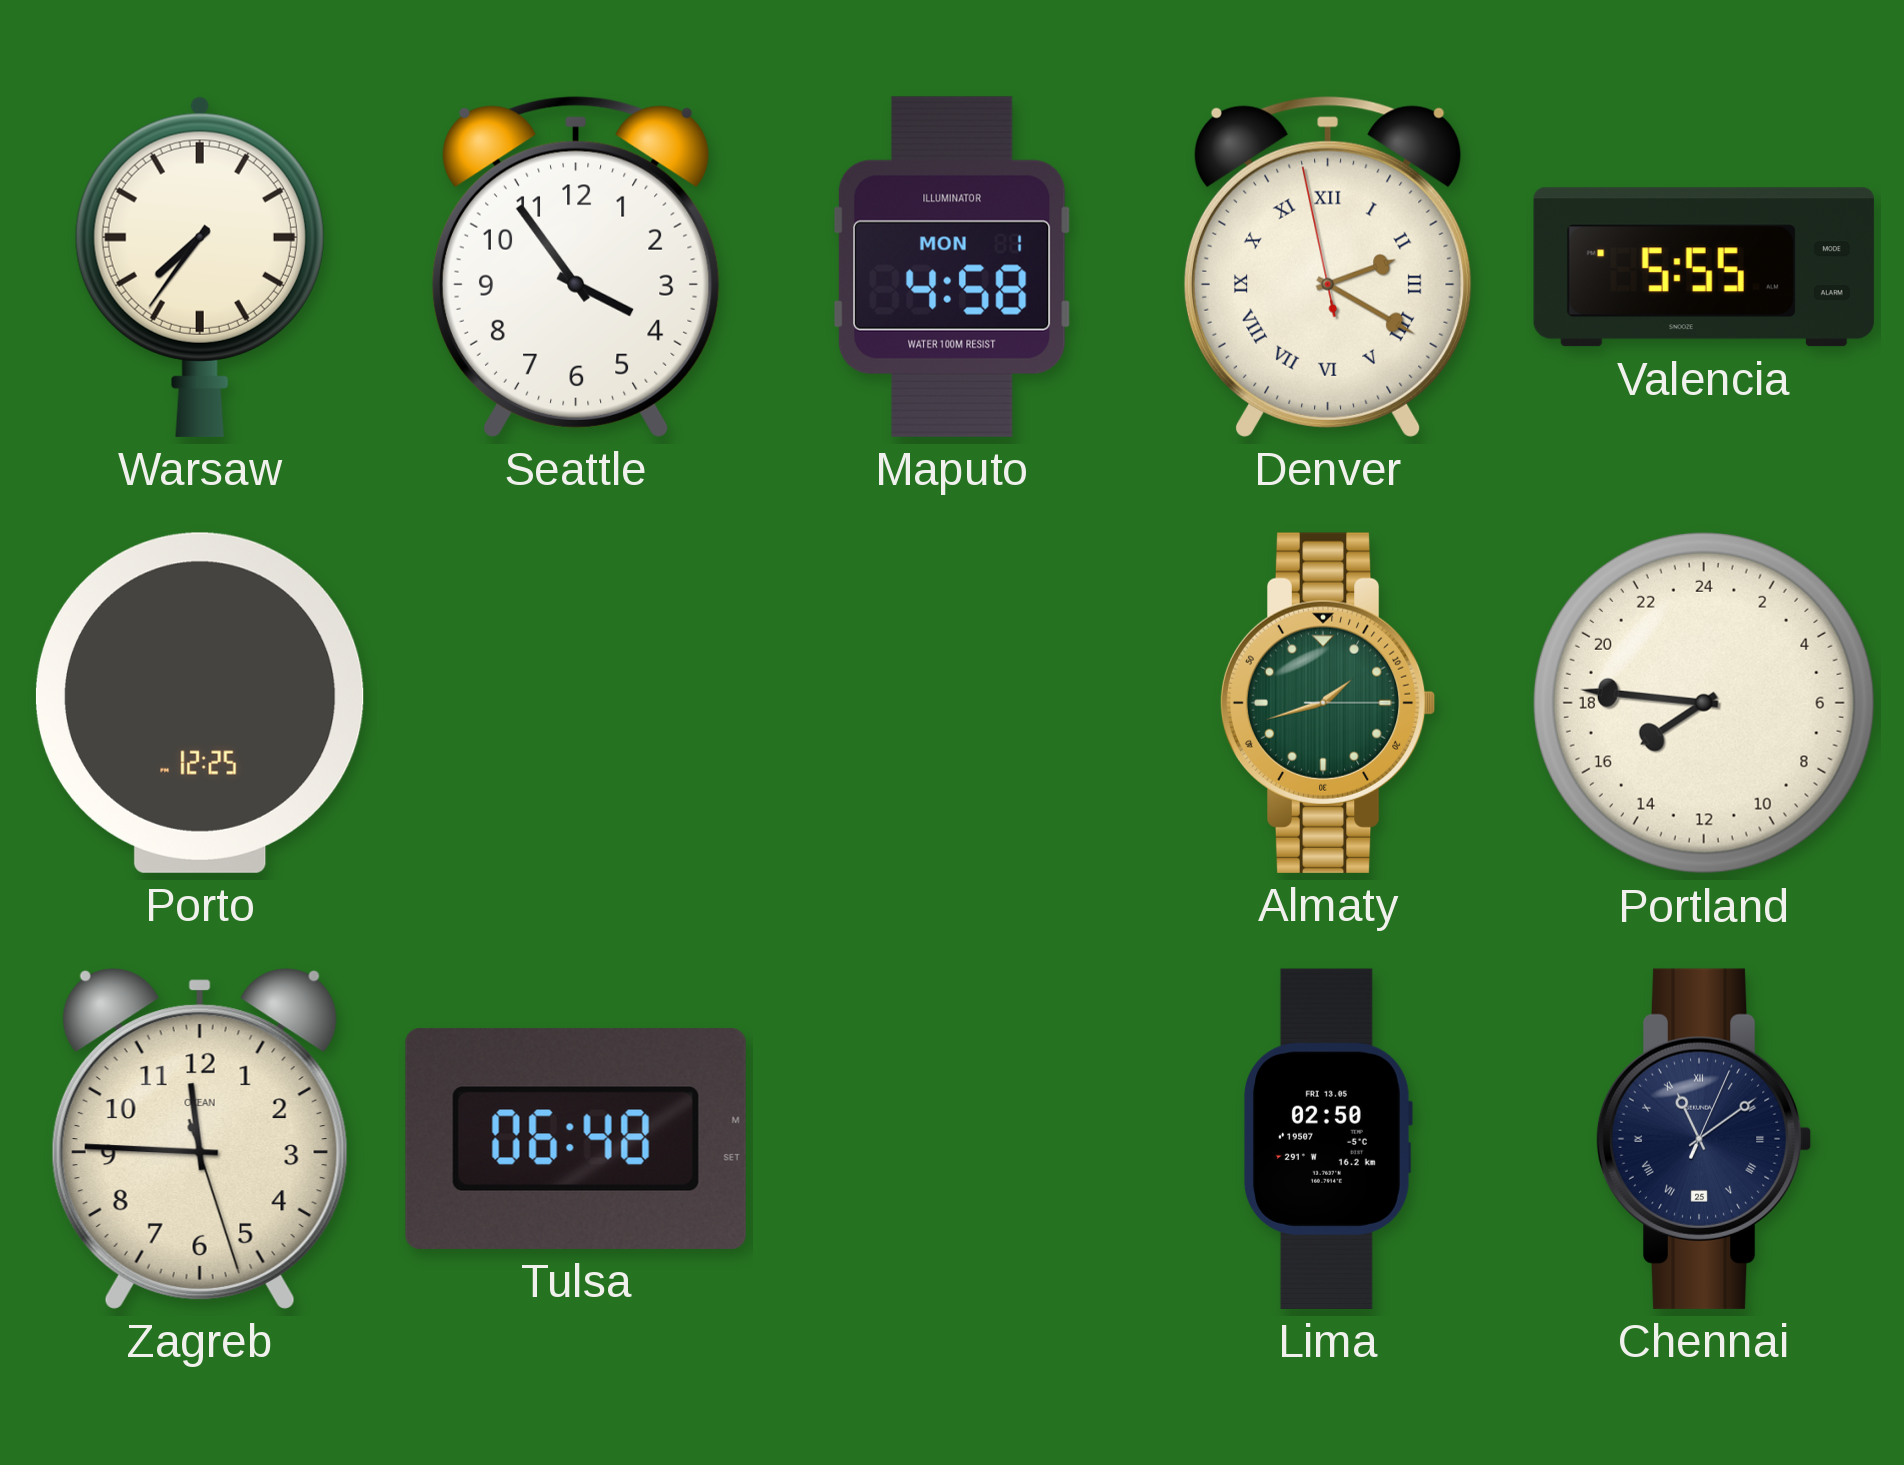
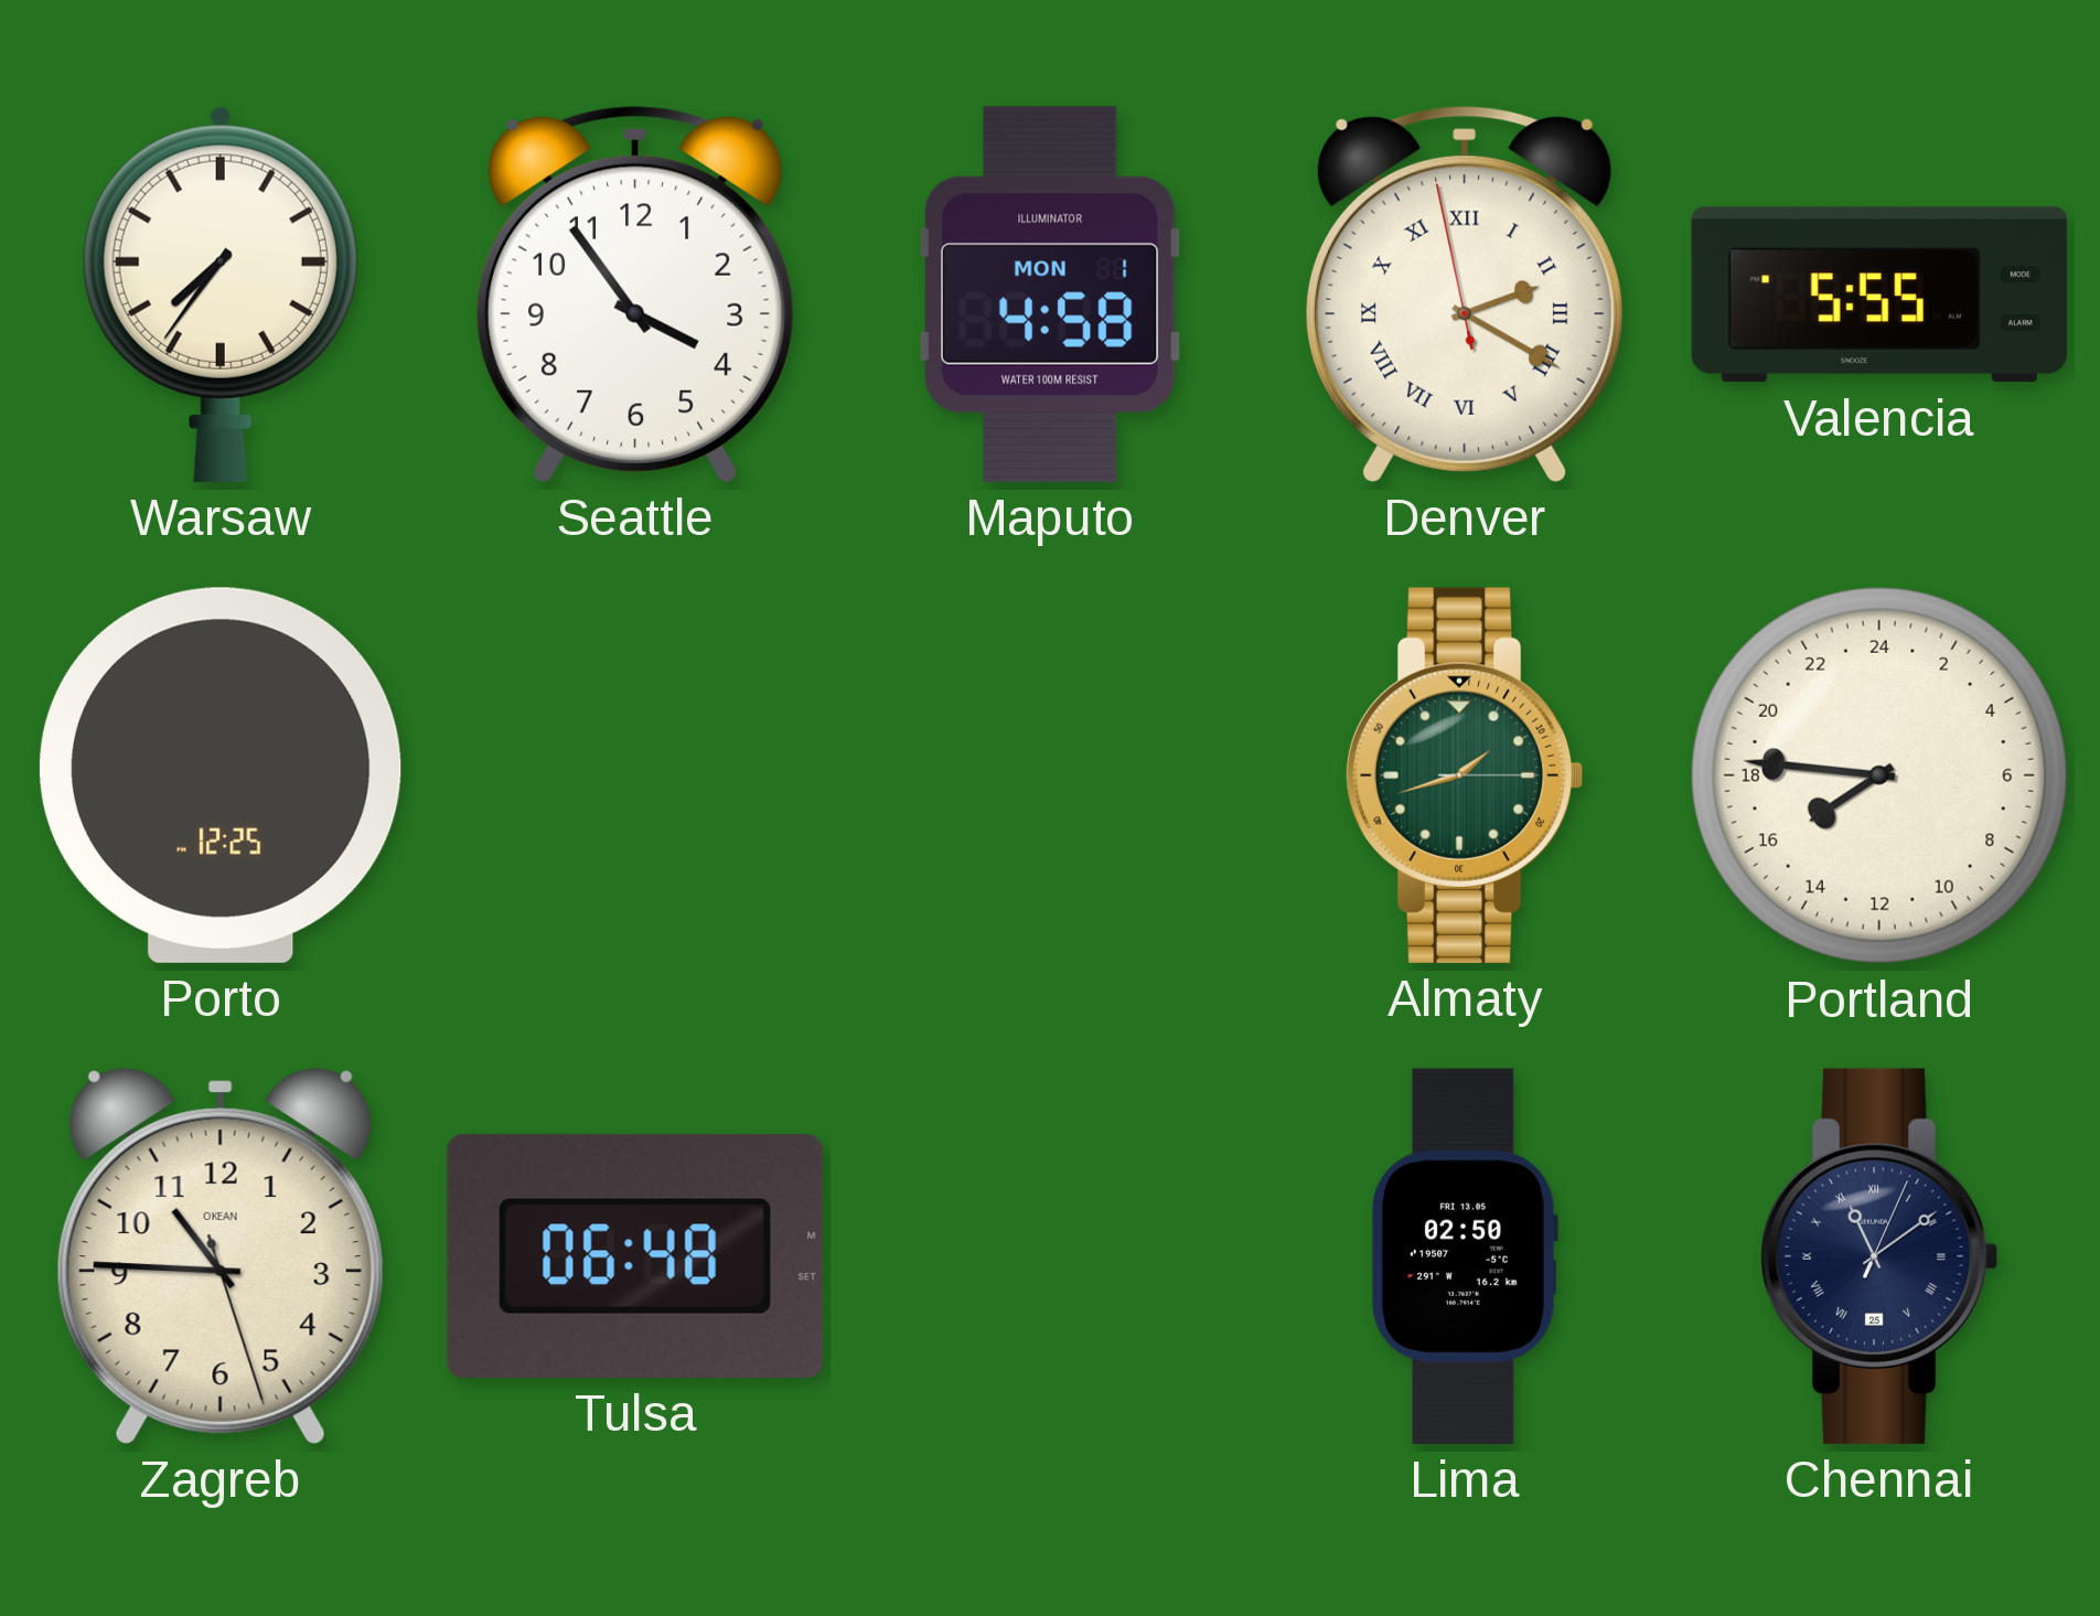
Zagreb: 11:45 -> 10:45 (221, 1256)
